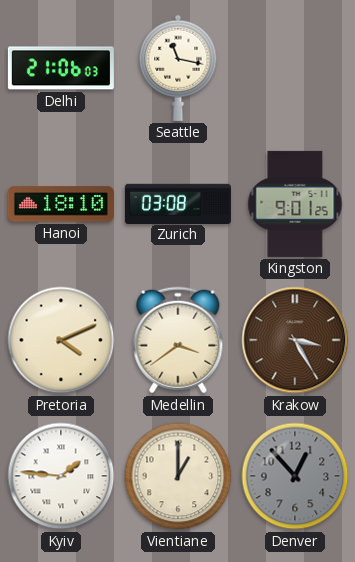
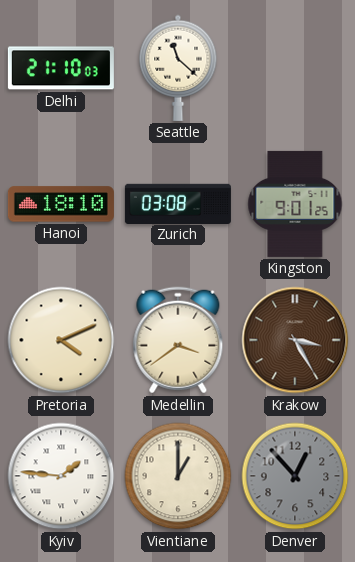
Delhi: 21:06 -> 21:10 (61, 68)
Seattle: 11:17 -> 11:22 (178, 68)
